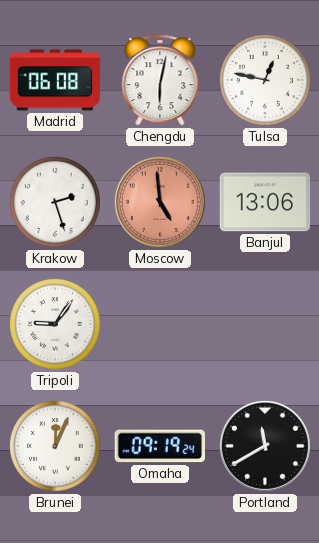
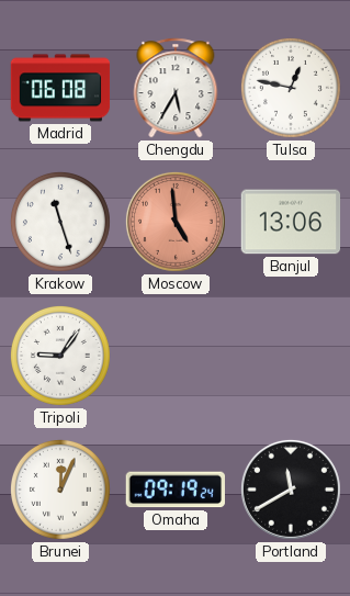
Chengdu: 6:02 -> 5:35 (176, 88)
Krakow: 2:27 -> 11:27 (60, 222)
